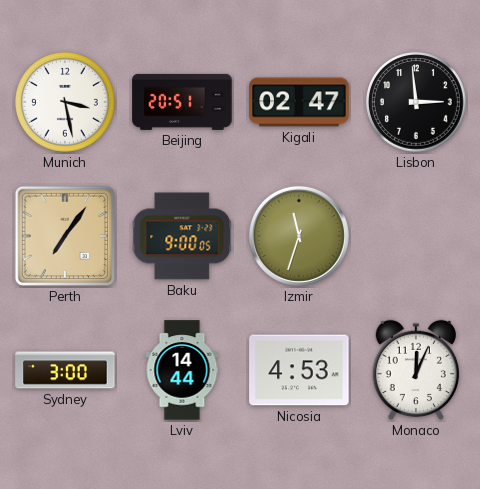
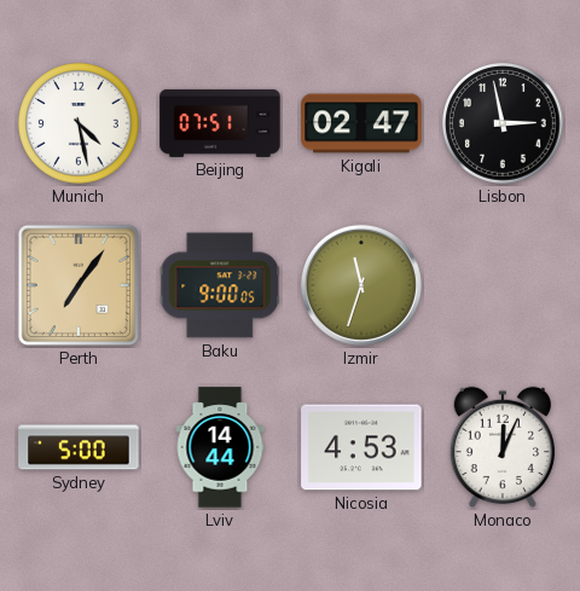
Munich: 3:28 -> 4:28 (80, 124)
Beijing: 20:51 -> 07:51 (220, 123)
Lisbon: 2:59 -> 2:58 (504, 124)
Sydney: 3:00 -> 5:00 (79, 447)
